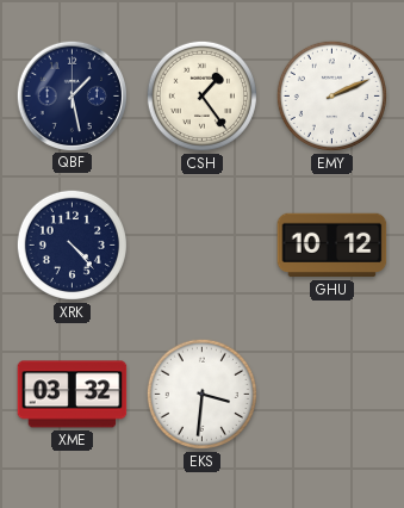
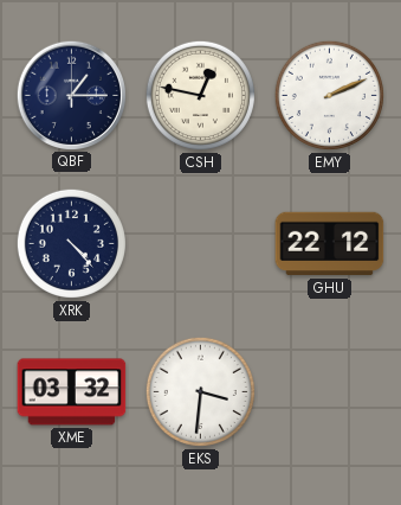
QBF: 1:28 -> 1:15 (71, 95)
CSH: 1:24 -> 12:47 (200, 95)
GHU: 10:12 -> 22:12 (330, 244)
